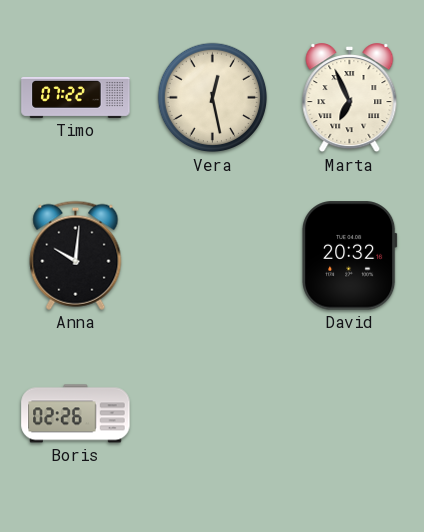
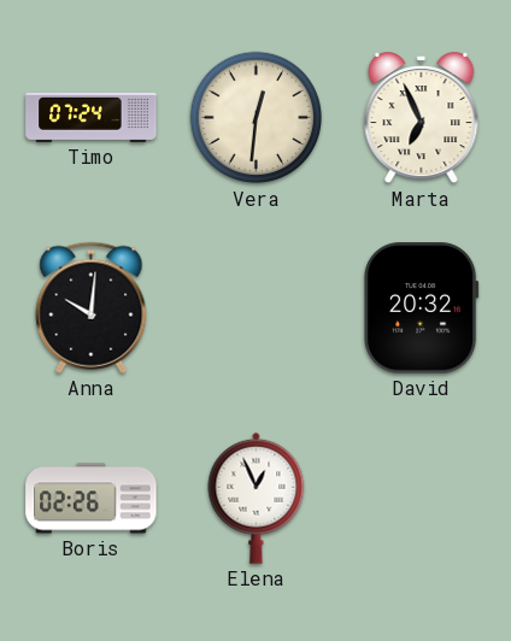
Timo: 07:22 -> 07:24 (92, 117)
Vera: 12:28 -> 12:31 (257, 118)
Elena: none -> 12:56 (257, 498)
